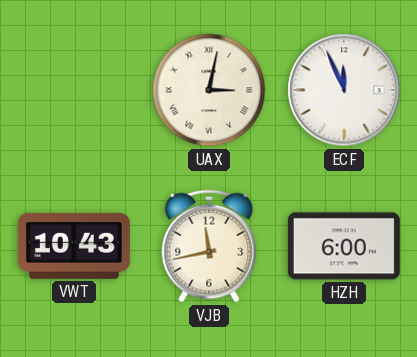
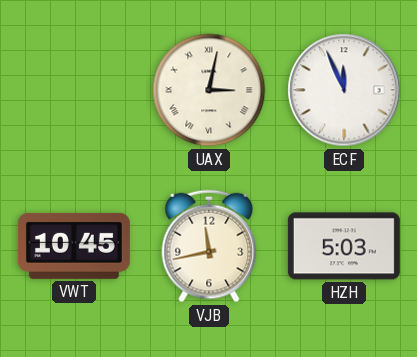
VWT: 10:43 -> 10:45 (74, 246)
HZH: 6:00 -> 5:03 (344, 246)
